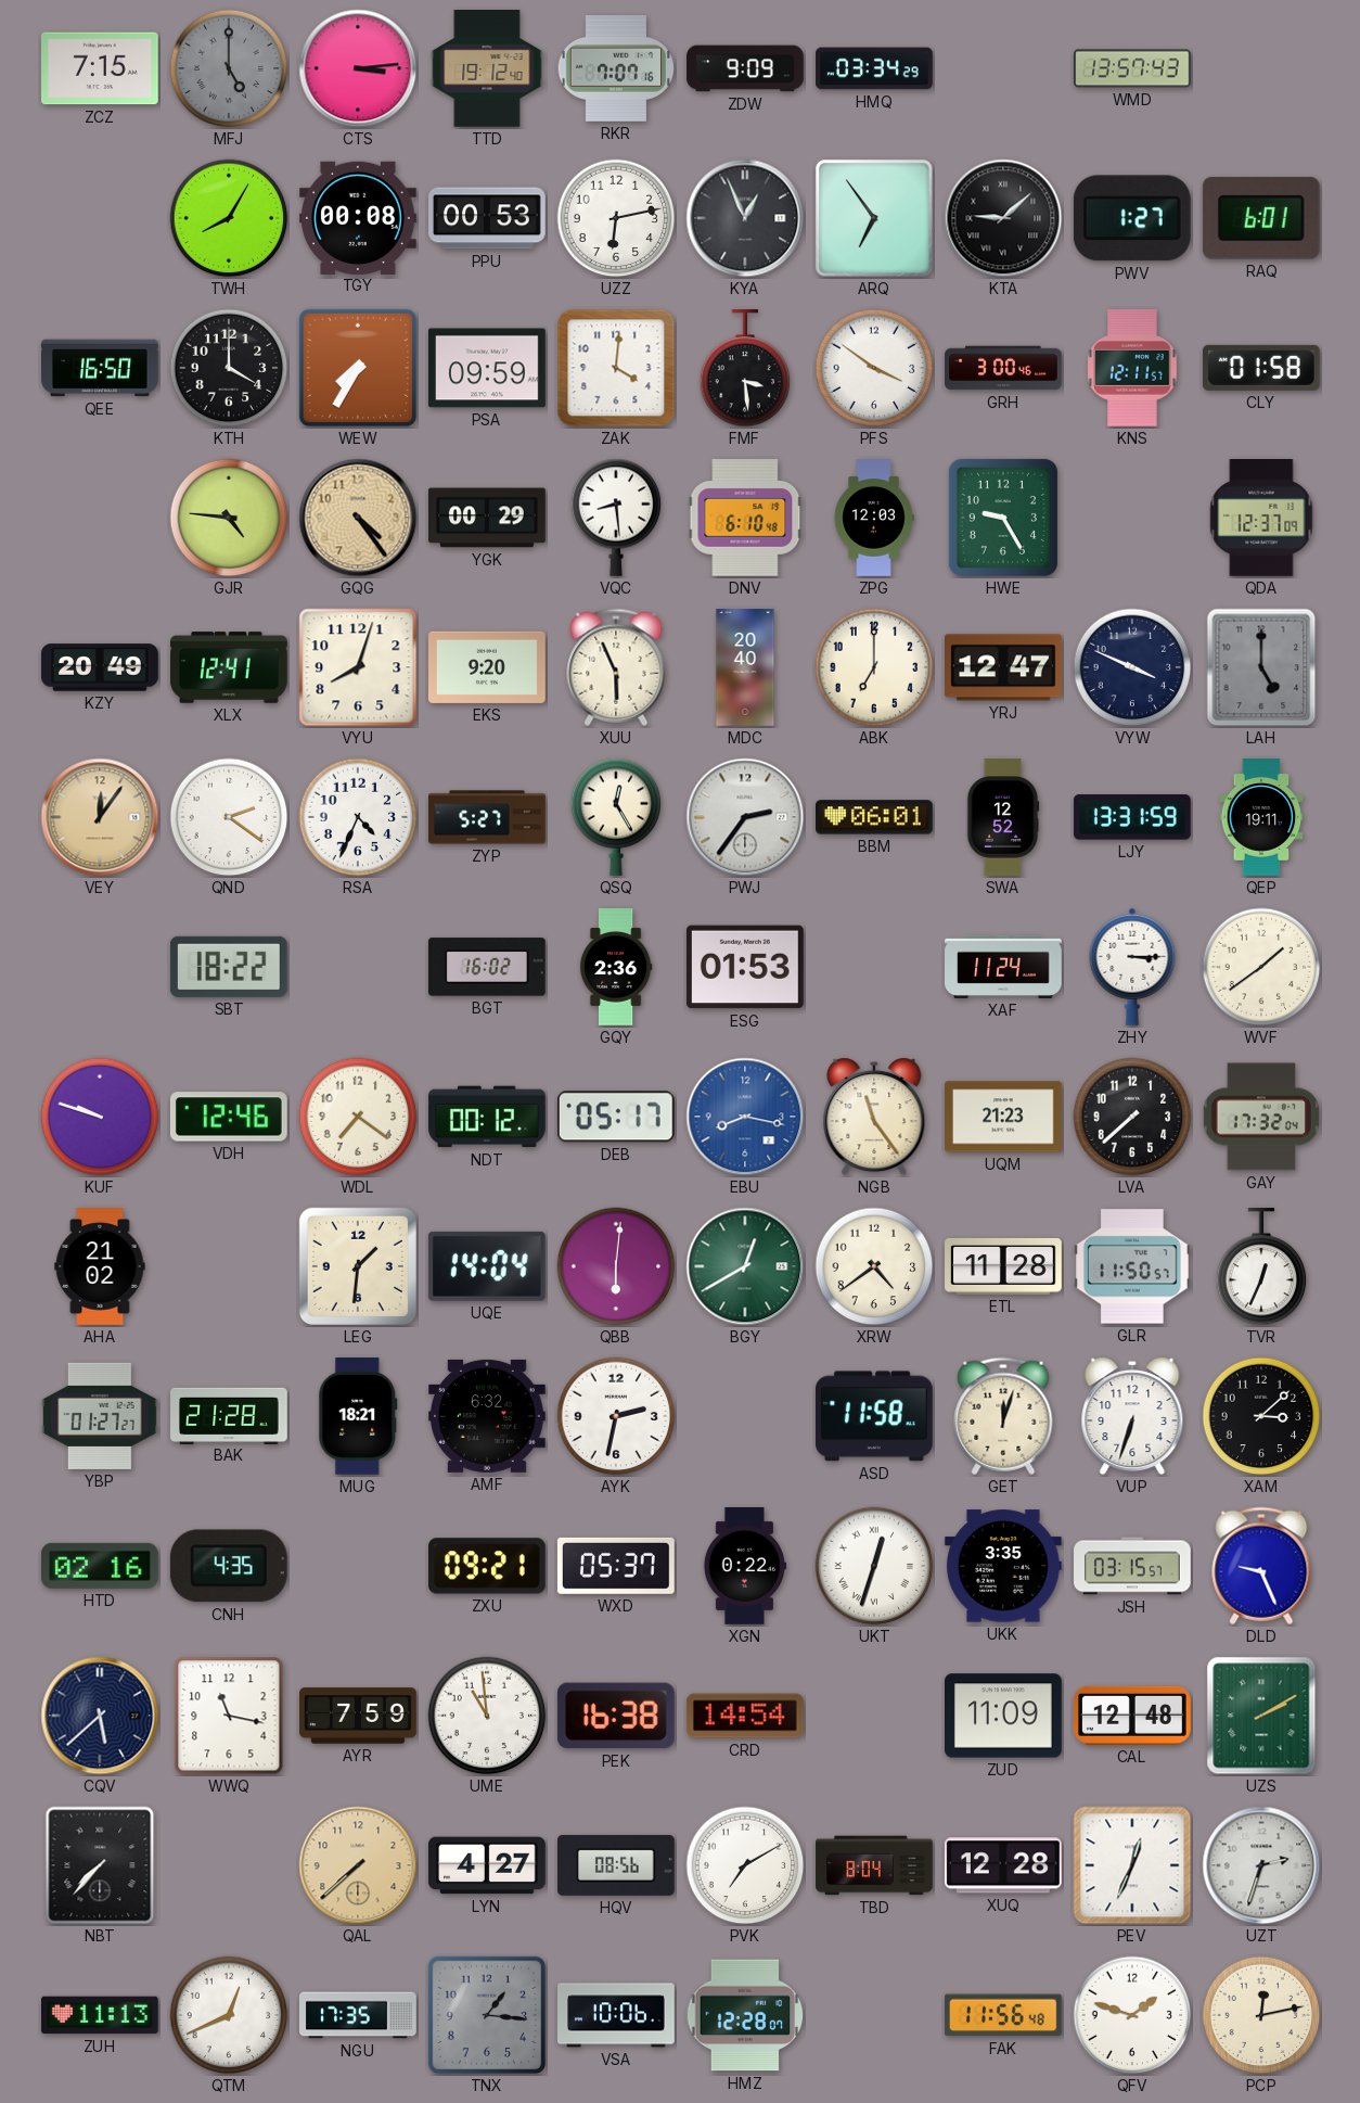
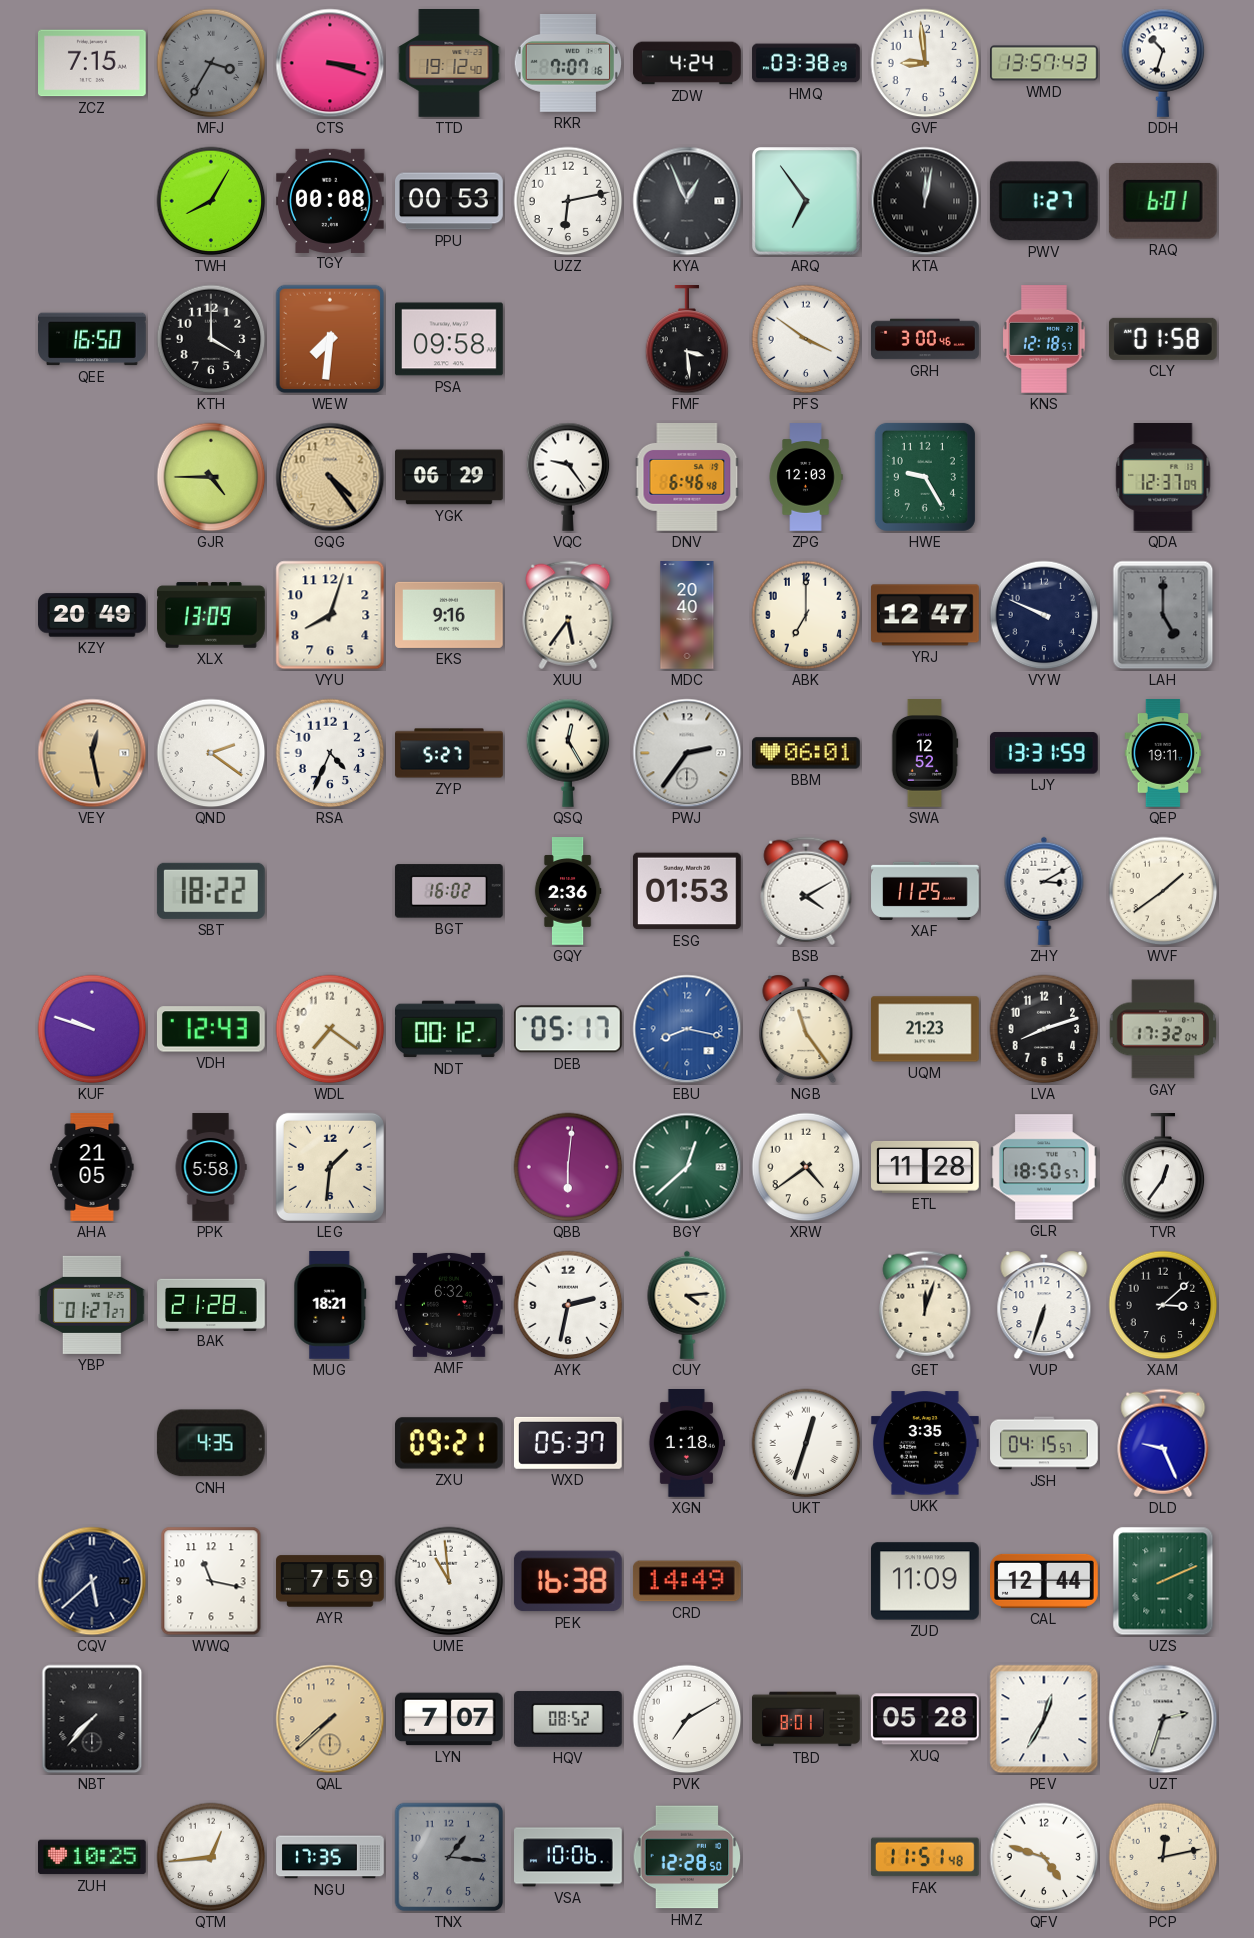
MFJ: 5:00 -> 3:35 (211, 63)
CTS: 3:14 -> 3:18 (330, 63)
ZDW: 9:09 -> 4:24 (687, 63)
HMQ: 03:34 -> 03:38 (806, 63)
GVF: none -> 8:59 (925, 63)
DDH: none -> 10:33 (1163, 63)
KTA: 9:08 -> 12:02 (925, 201)
WEW: 7:35 -> 7:31 (330, 339)
PSA: 09:59 -> 09:58 (450, 339)
ZAK: 4:01 -> none (616, 368)
KNS: 12:11 -> 12:18 (1044, 340)
GJR: 4:46 -> 4:45 (211, 477)
YGK: 00:29 -> 06:29 (450, 477)
VQC: 8:29 -> 9:24 (568, 477)
DNV: 6:10 -> 6:46 (687, 478)
XLX: 12:41 -> 13:09 (211, 615)
EKS: 9:20 -> 9:16 (450, 615)
XUU: 5:56 -> 5:36 (568, 615)
VYW: 3:49 -> 9:49 (1044, 615)
VEY: 12:06 -> 12:28 (92, 753)
BSB: none -> 4:10 (806, 891)
XAF: 11:24 -> 11:25 (926, 891)
ZHY: 3:15 -> 3:10 (1044, 891)
VDH: 12:46 -> 12:43 (211, 1029)
LVA: 7:38 -> 8:12 (1044, 1029)
AHA: 21:02 -> 21:05 (92, 1167)
PPK: none -> 5:58 (211, 1167)
UQE: 14:04 -> none (487, 1266)
BGY: 12:40 -> 12:38 (687, 1167)
GLR: 11:50 -> 18:50 (1044, 1167)
TVR: 12:34 -> 12:36 (1163, 1168)
CUY: none -> 4:14 (687, 1305)
ASD: 11:58 -> none (874, 1416)
HTD: 02:16 -> none (100, 1566)
XGN: 0:22 -> 1:18 (686, 1443)
JSH: 03:15 -> 04:15 (1044, 1443)
CRD: 14:54 -> 14:49 (687, 1581)
CAL: 12:48 -> 12:44 (1045, 1581)
UZS: 2:10 -> 2:11 (1163, 1581)
LYN: 4:27 -> 7:07 (450, 1719)
HQV: 08:56 -> 08:52 (568, 1719)
TBD: 8:04 -> 8:01 (806, 1719)
XUQ: 12:28 -> 05:28 (925, 1719)
PEV: 12:34 -> 12:35 (1044, 1719)
ZUH: 11:13 -> 10:25 (93, 1857)
QTM: 12:41 -> 12:44 (211, 1857)
HMZ: 12:28:07 -> 12:28:50 (687, 1857)
FAK: 11:56 -> 11:51 (925, 1857)
QFV: 1:48 -> 4:48 (1044, 1857)
